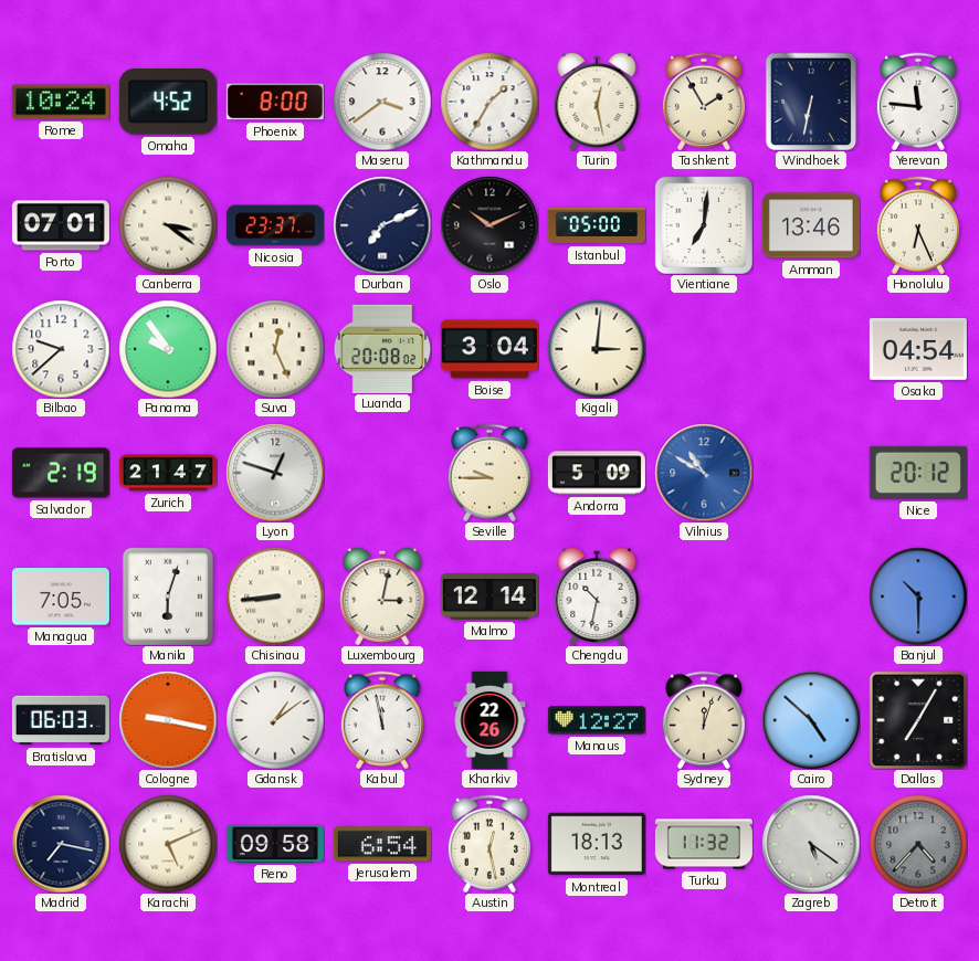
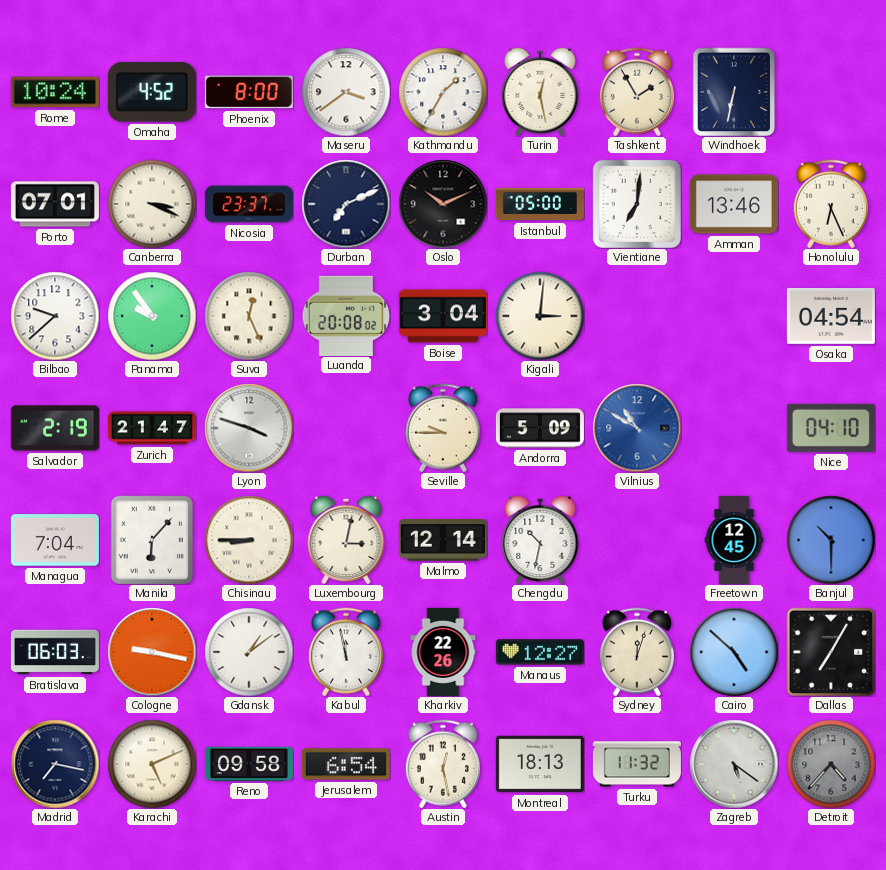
Yerevan: 11:46 -> none (918, 102)
Canberra: 3:21 -> 3:19 (152, 204)
Lyon: 12:48 -> 3:48 (249, 428)
Nice: 20:12 -> 04:10 (831, 428)
Managua: 7:05 -> 7:04 (55, 540)
Manila: 6:03 -> 6:07 (152, 540)
Chisinau: 8:44 -> 8:45 (249, 540)
Freetown: none -> 12:45 (734, 540)
